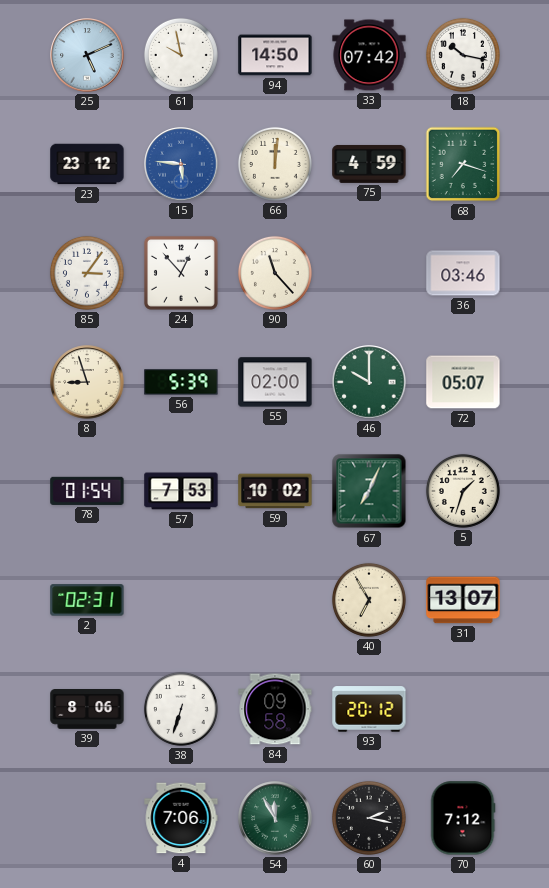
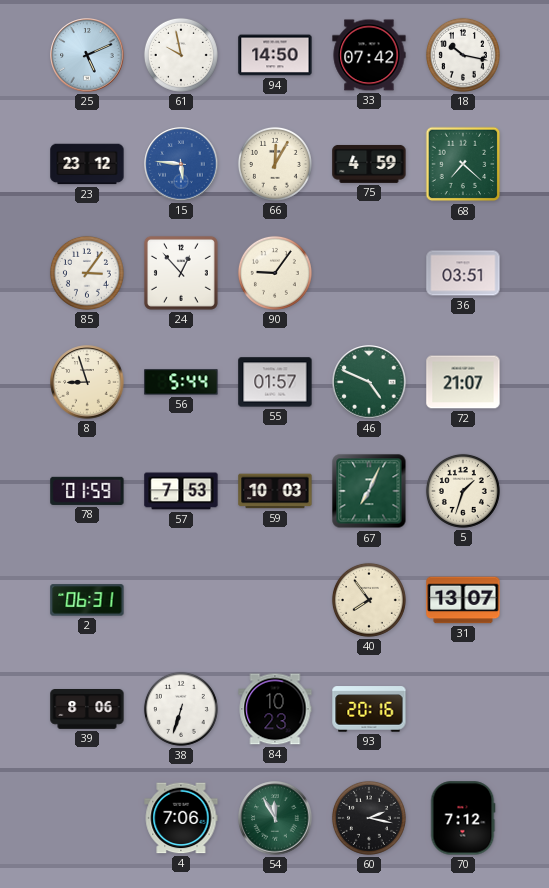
66: 12:01 -> 12:05 (275, 164)
68: 7:18 -> 7:22 (463, 164)
90: 11:23 -> 9:06 (275, 273)
36: 03:46 -> 03:51 (463, 273)
56: 5:39 -> 5:44 (181, 382)
55: 02:00 -> 01:57 (275, 382)
46: 10:00 -> 4:49 (369, 382)
72: 05:07 -> 21:07 (463, 382)
78: 01:54 -> 01:59 (87, 491)
59: 10:02 -> 10:03 (275, 491)
2: 02:31 -> 06:31 (87, 600)
40: 6:55 -> 7:54 (369, 600)
84: 09:58 -> 10:23 (275, 709)
93: 20:12 -> 20:16 (369, 709)
